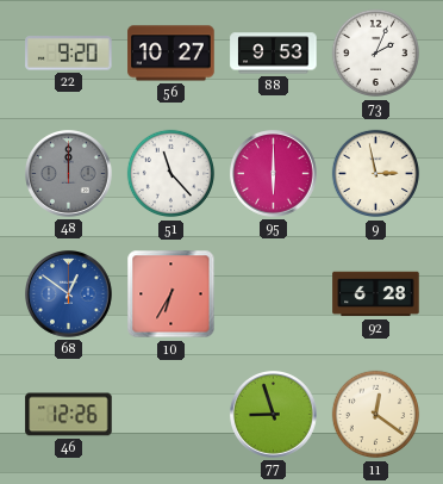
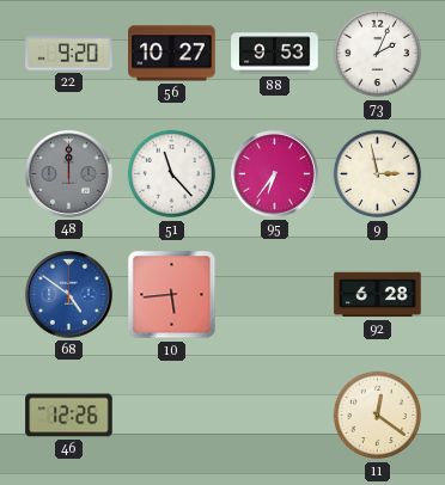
95: 6:00 -> 6:36 (275, 174)
68: 12:51 -> 4:51 (69, 295)
10: 6:35 -> 5:44 (172, 295)
77: 8:57 -> none (274, 415)
